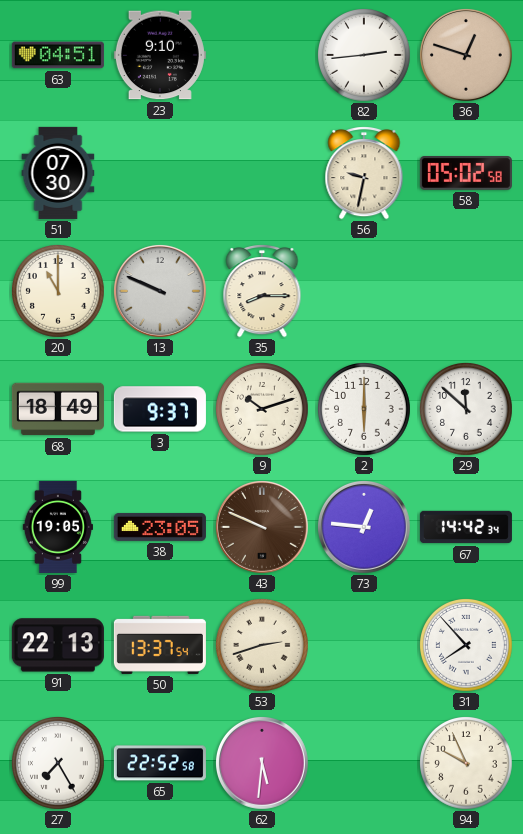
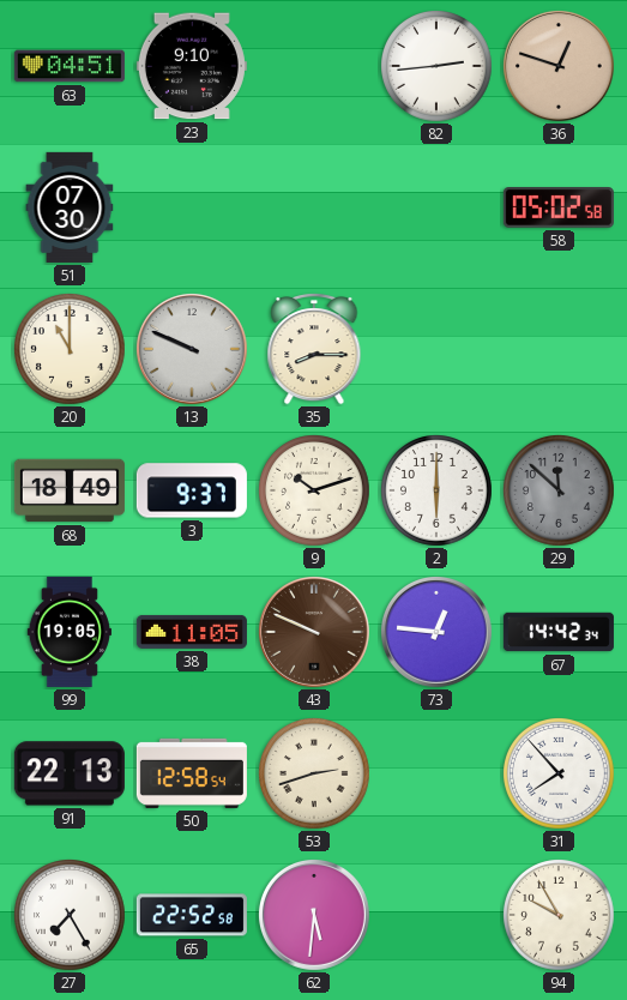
56: 9:32 -> none (364, 174)
29 dial: white -> grey (560, 492)
38: 23:05 -> 11:05 (192, 632)
50: 13:37 -> 12:58 (192, 773)
94: 9:56 -> 9:55 (560, 916)
